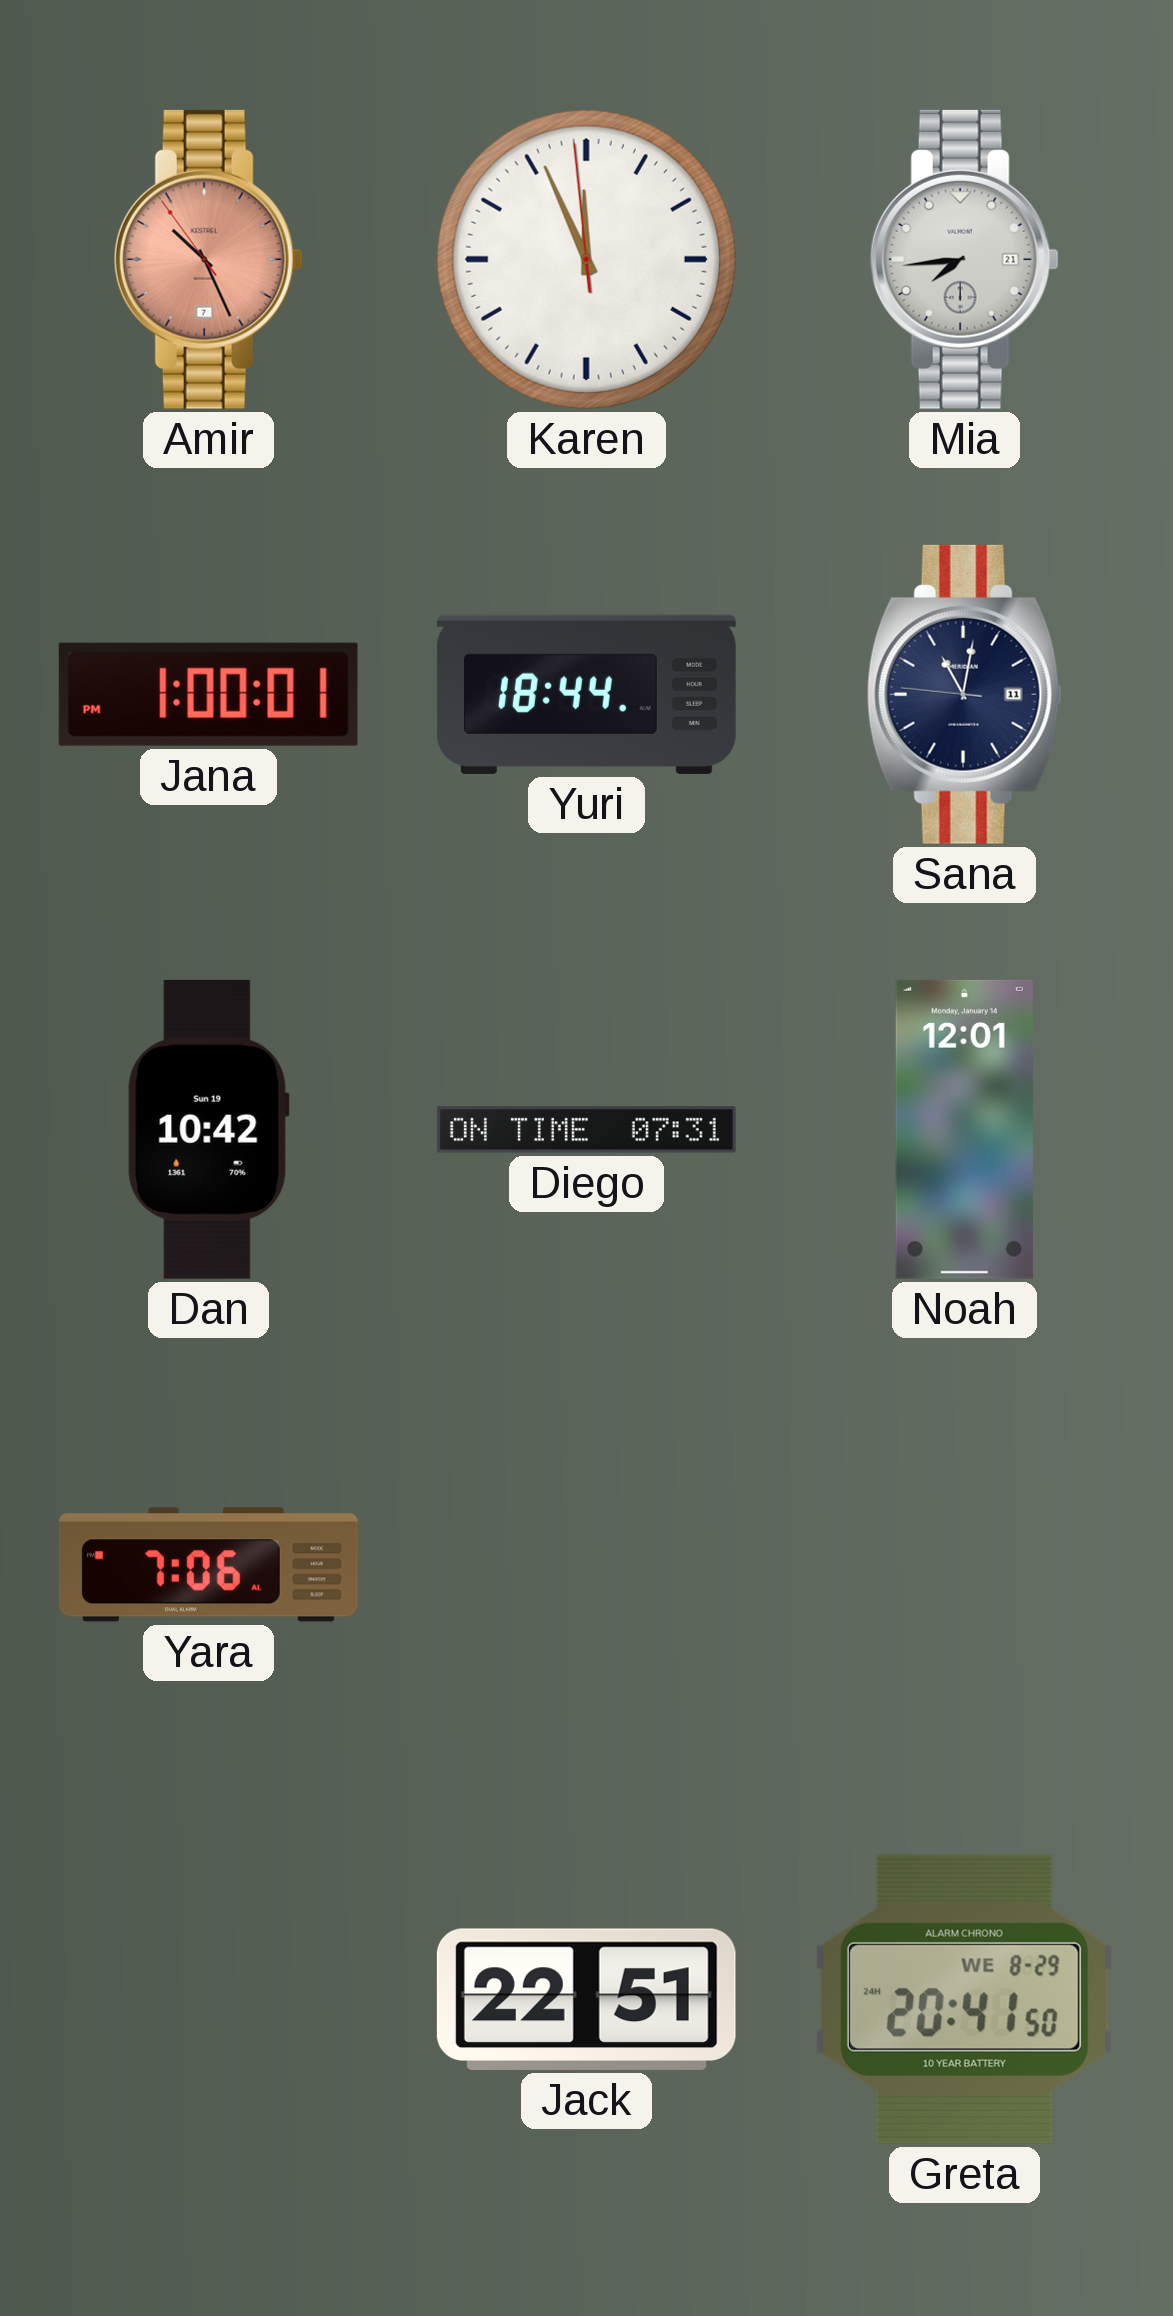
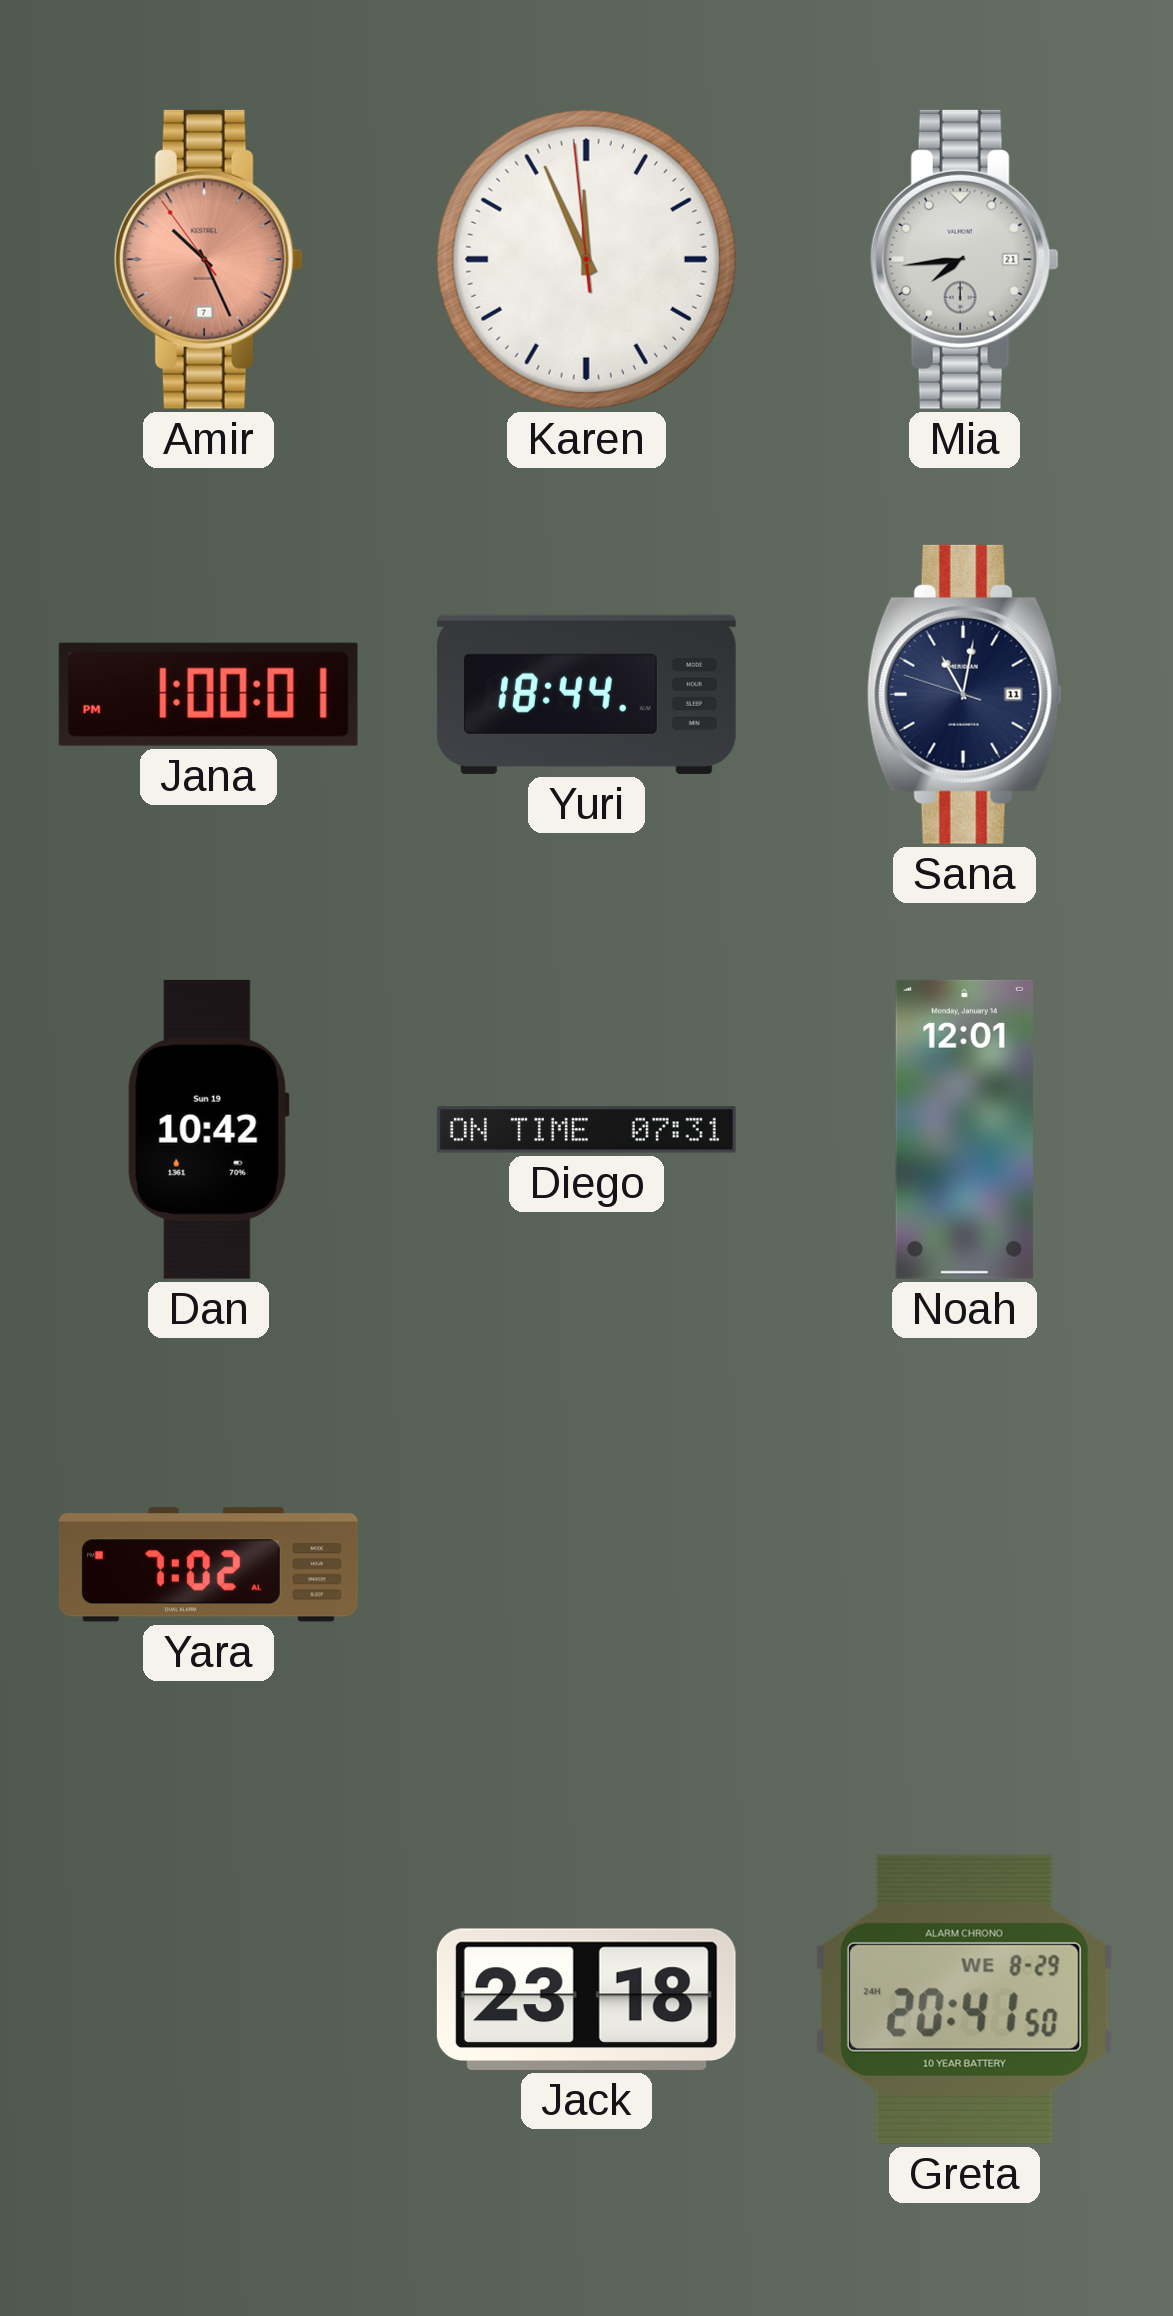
Sana: 11:01:46 -> 11:01:48 (964, 694)
Yara: 7:06 -> 7:02 (208, 1565)
Jack: 22:51 -> 23:18 (586, 1999)
